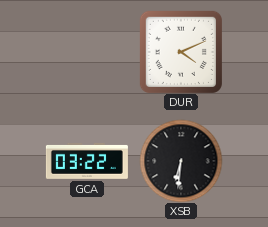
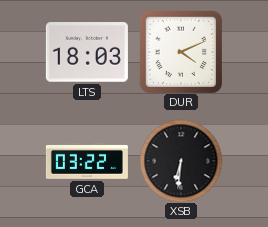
LTS: none -> 18:03 (87, 52)
